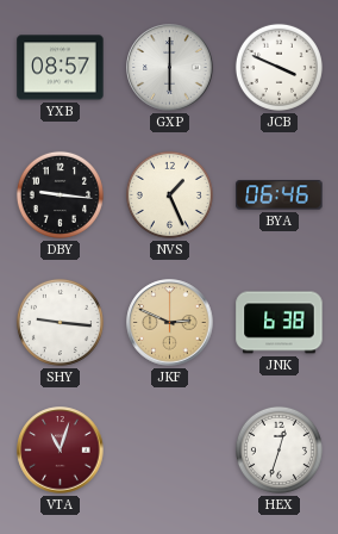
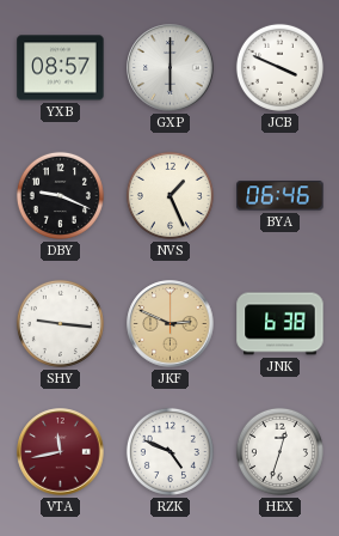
DBY: 9:16 -> 9:19 (60, 195)
VTA: 11:03 -> 11:43 (61, 452)
RZK: none -> 4:49 (169, 451)
